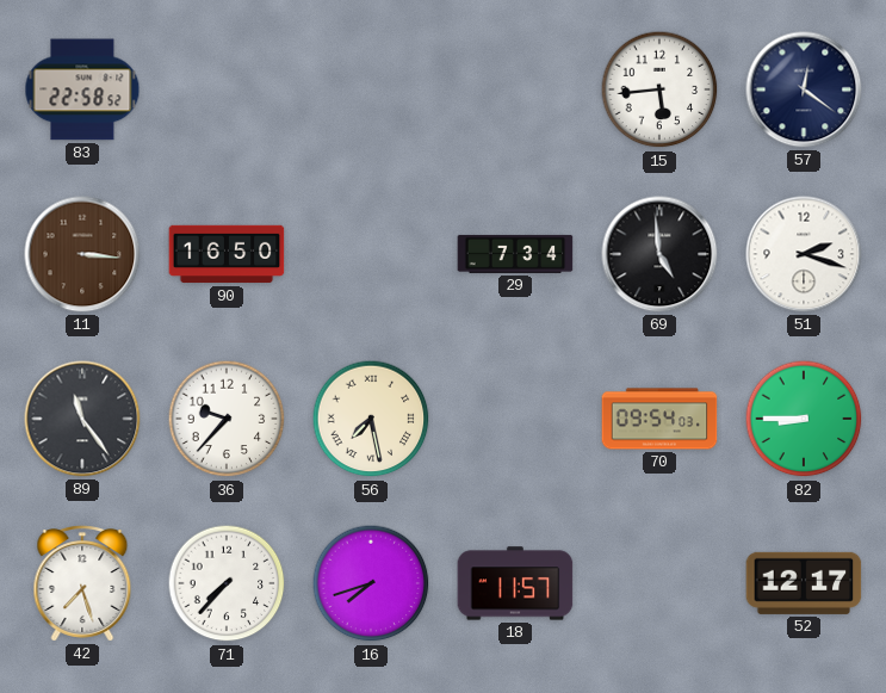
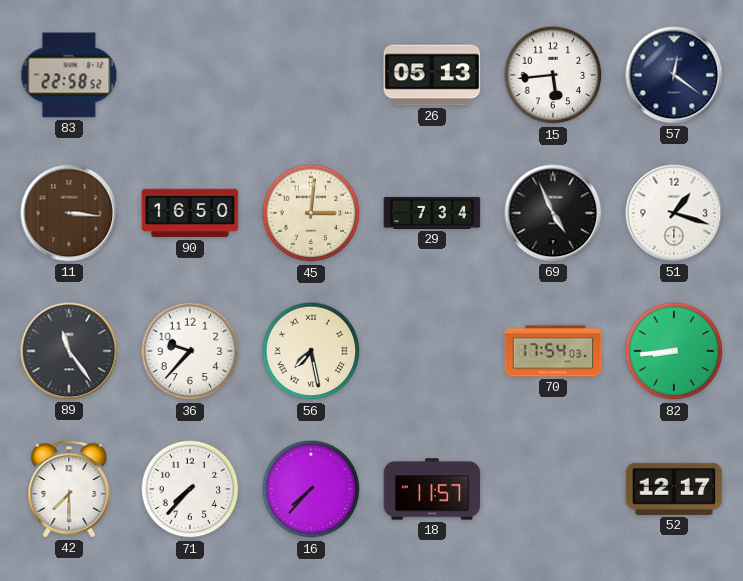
26: none -> 05:13 (432, 75)
45: none -> 3:01 (311, 213)
69: 4:59 -> 4:56 (553, 213)
51: 2:18 -> 1:18 (674, 213)
70: 09:54 -> 17:54 (553, 351)
82: 8:45 -> 8:44 (674, 351)
42: 7:27 -> 7:30 (69, 489)
16: 7:42 -> 7:37 (311, 489)
